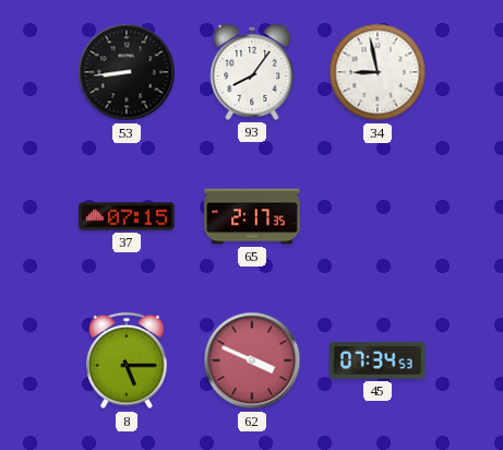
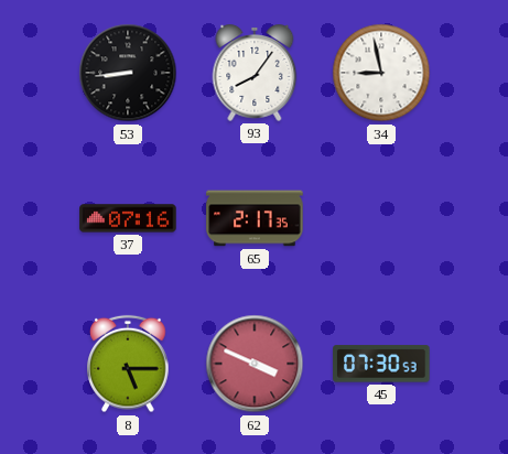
37: 07:15 -> 07:16 (128, 218)
45: 07:34 -> 07:30 (381, 364)
